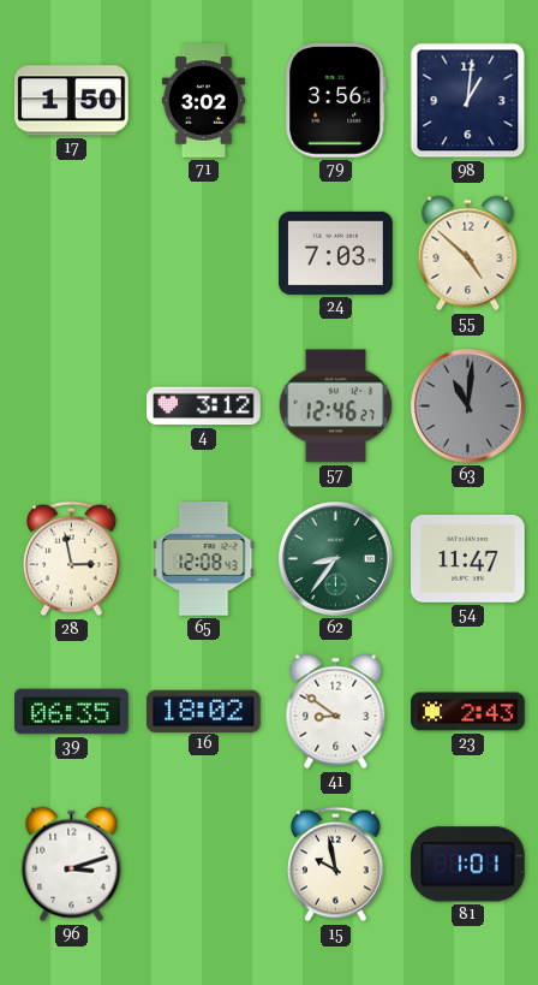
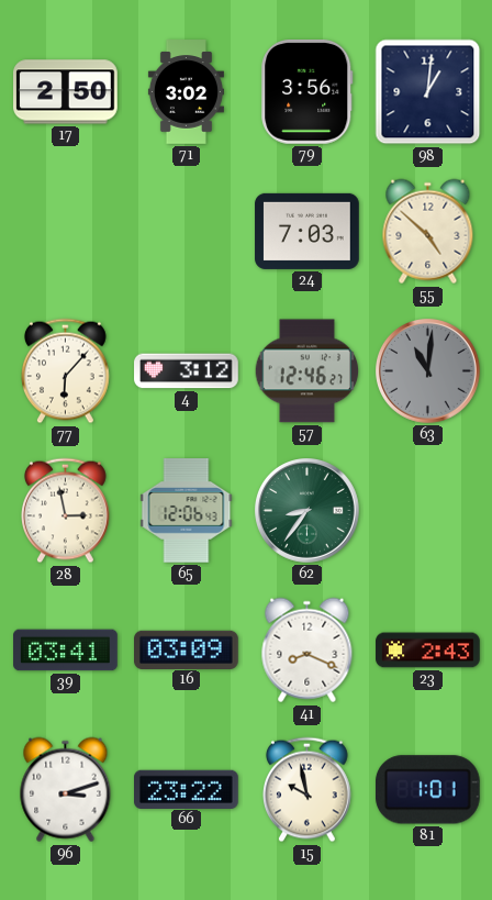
17: 1:50 -> 2:50 (66, 92)
77: none -> 6:07 (66, 371)
65: 12:08 -> 12:06 (187, 511)
54: 11:47 -> none (468, 559)
39: 06:35 -> 03:41 (66, 651)
16: 18:02 -> 03:09 (187, 649)
41: 8:51 -> 8:19 (307, 651)
66: none -> 23:22 (187, 789)
